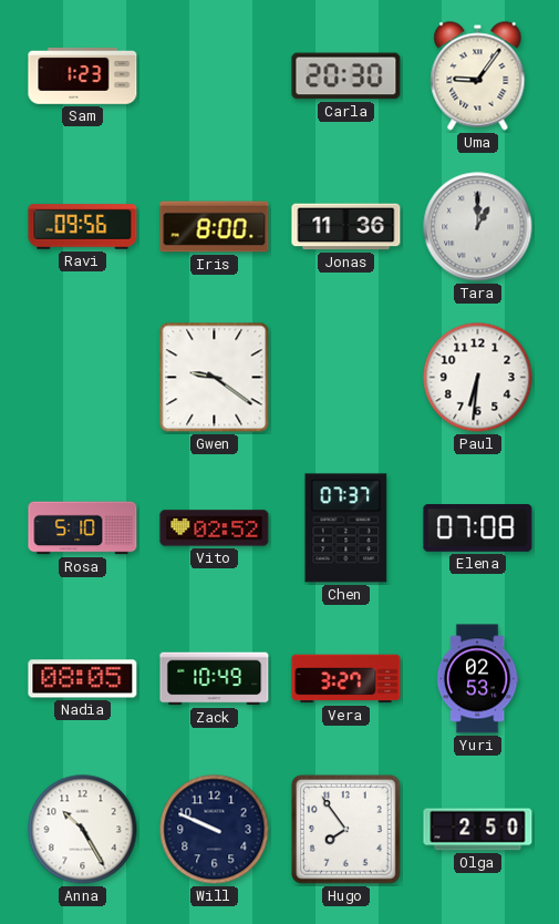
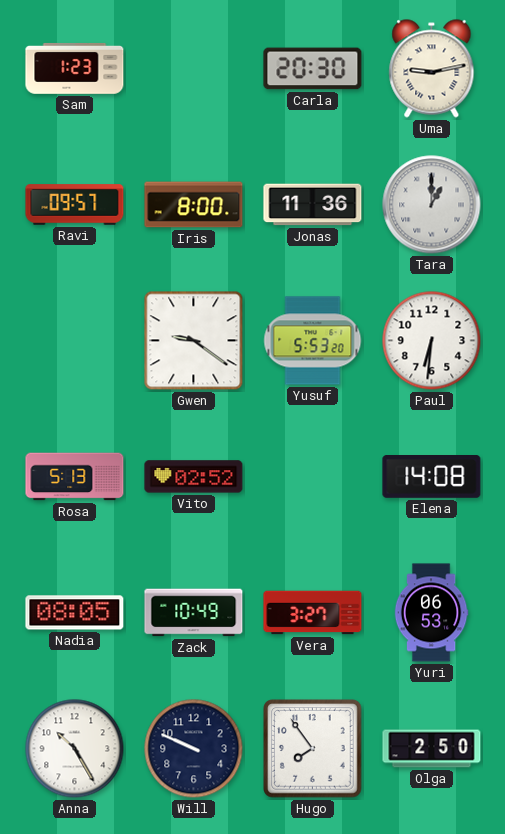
Uma: 9:06 -> 9:13 (432, 69)
Ravi: 09:56 -> 09:57 (75, 205)
Yusuf: none -> 5:53 (313, 341)
Rosa: 5:10 -> 5:13 (75, 477)
Chen: 07:37 -> none (346, 528)
Elena: 07:08 -> 14:08 (432, 477)
Yuri: 02:53 -> 06:53 (431, 613)
